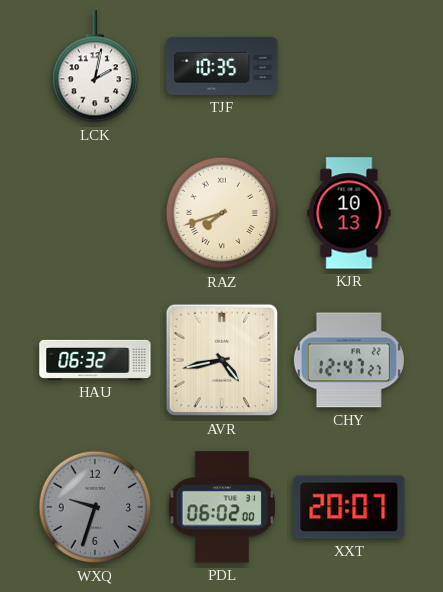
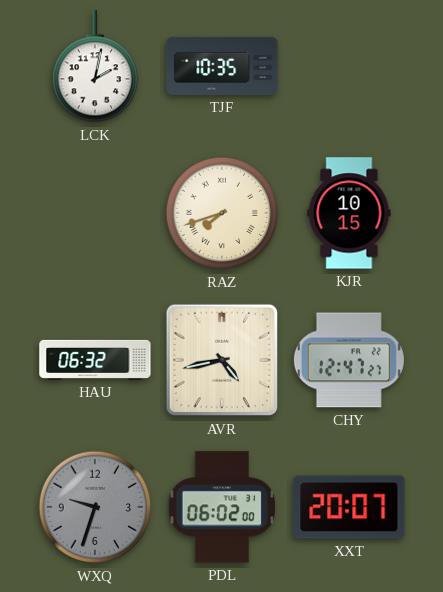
KJR: 10:13 -> 10:15 (349, 213)
